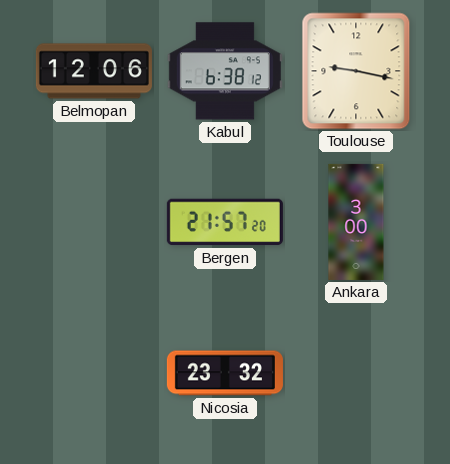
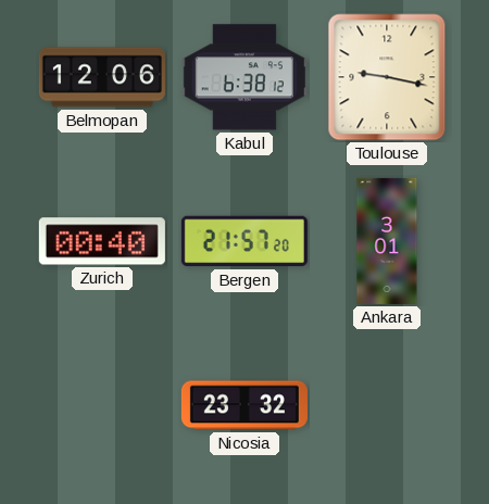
Zurich: none -> 00:40 (102, 241)
Ankara: 3:00 -> 3:01 (387, 241)
